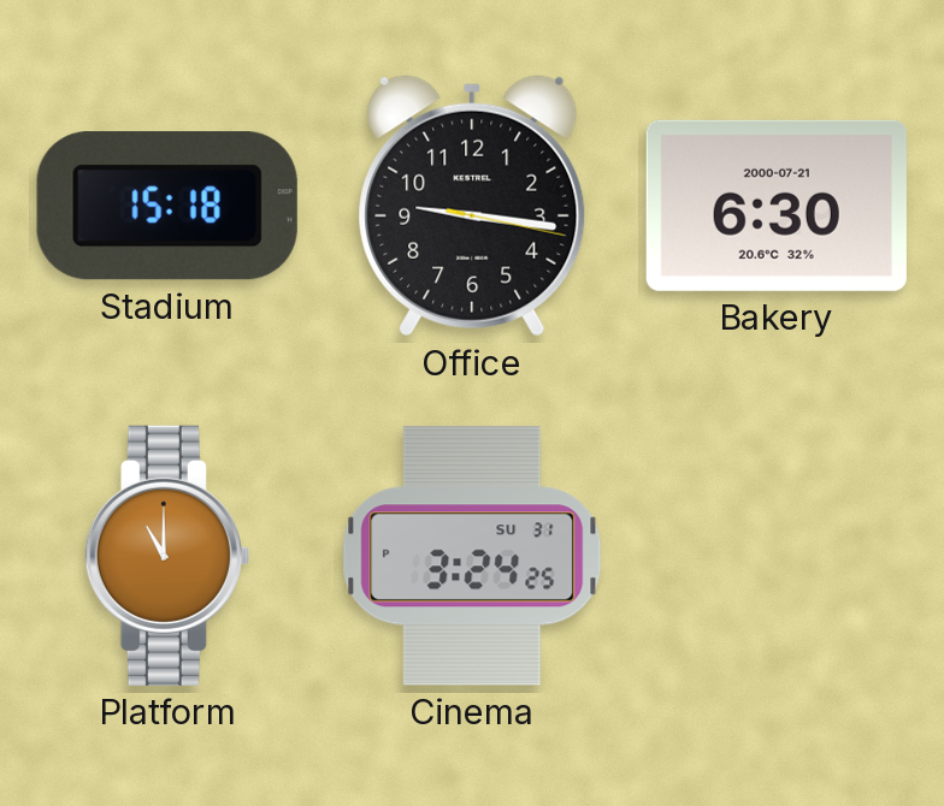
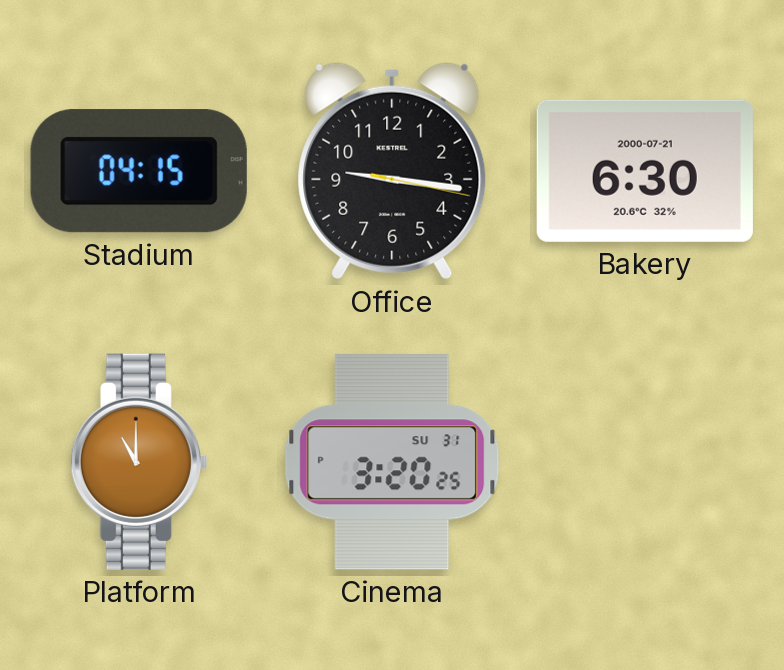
Stadium: 15:18 -> 04:15 (139, 171)
Cinema: 3:24 -> 3:20 (392, 462)
